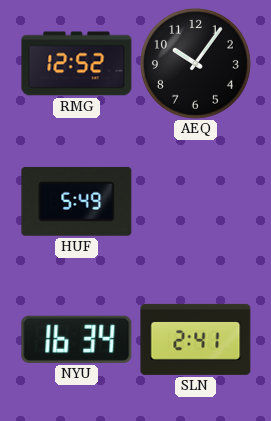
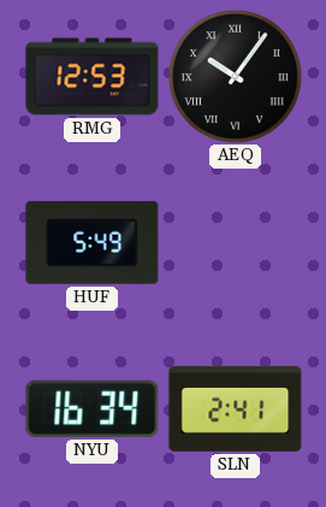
RMG: 12:52 -> 12:53 (93, 77)
AEQ numerals: Arabic -> Roman (236, 77)
